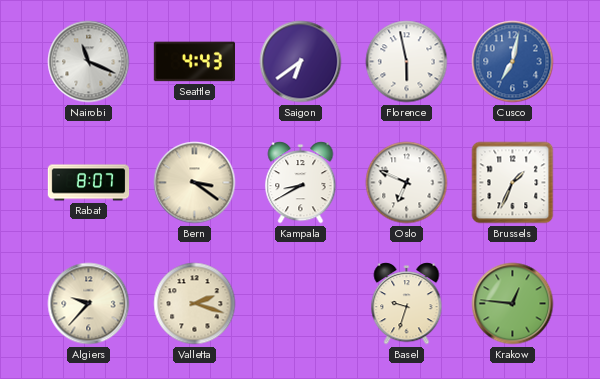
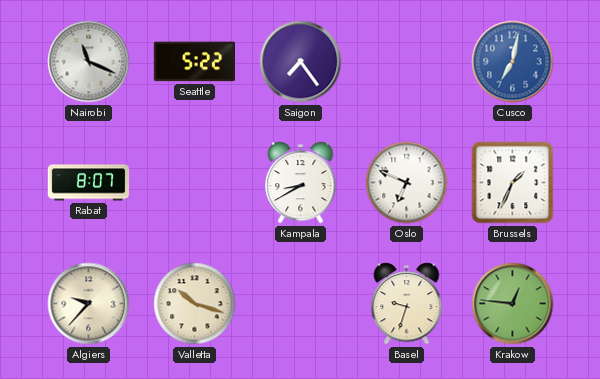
Seattle: 4:43 -> 5:22 (194, 62)
Saigon: 6:39 -> 7:24 (301, 62)
Florence: 5:58 -> none (407, 62)
Bern: 3:21 -> none (195, 183)
Valletta: 2:18 -> 10:18 (195, 304)
